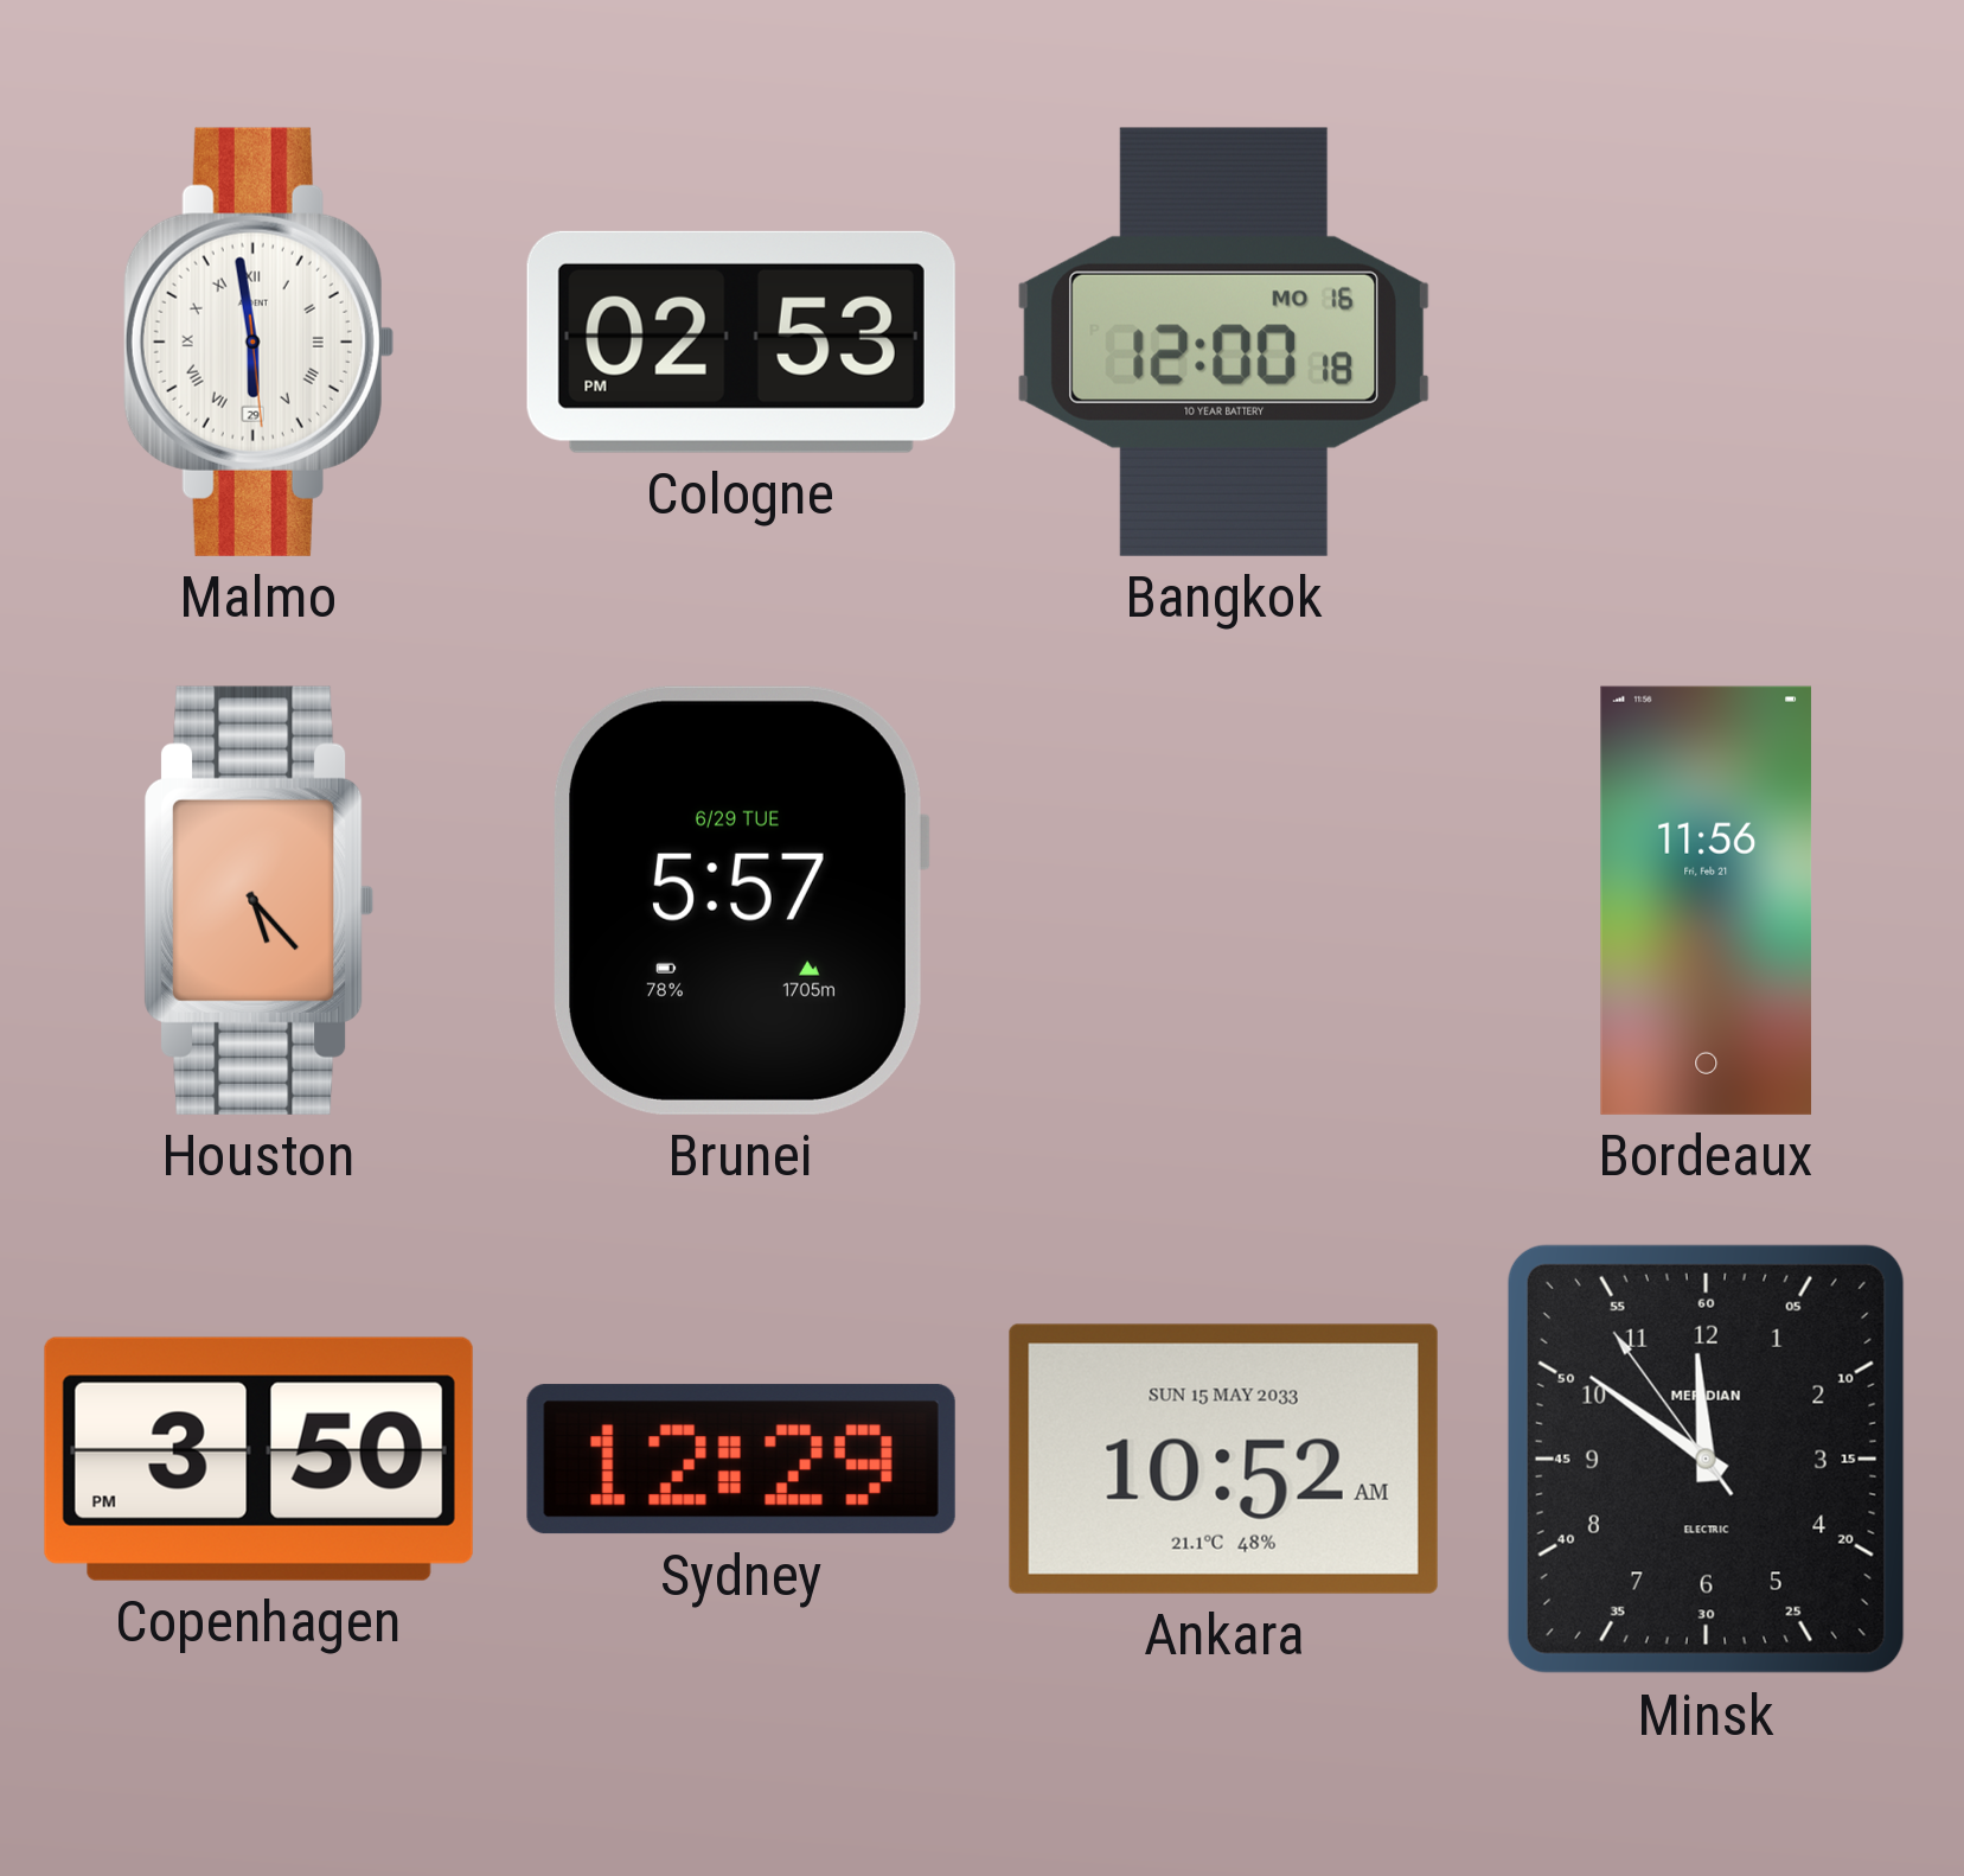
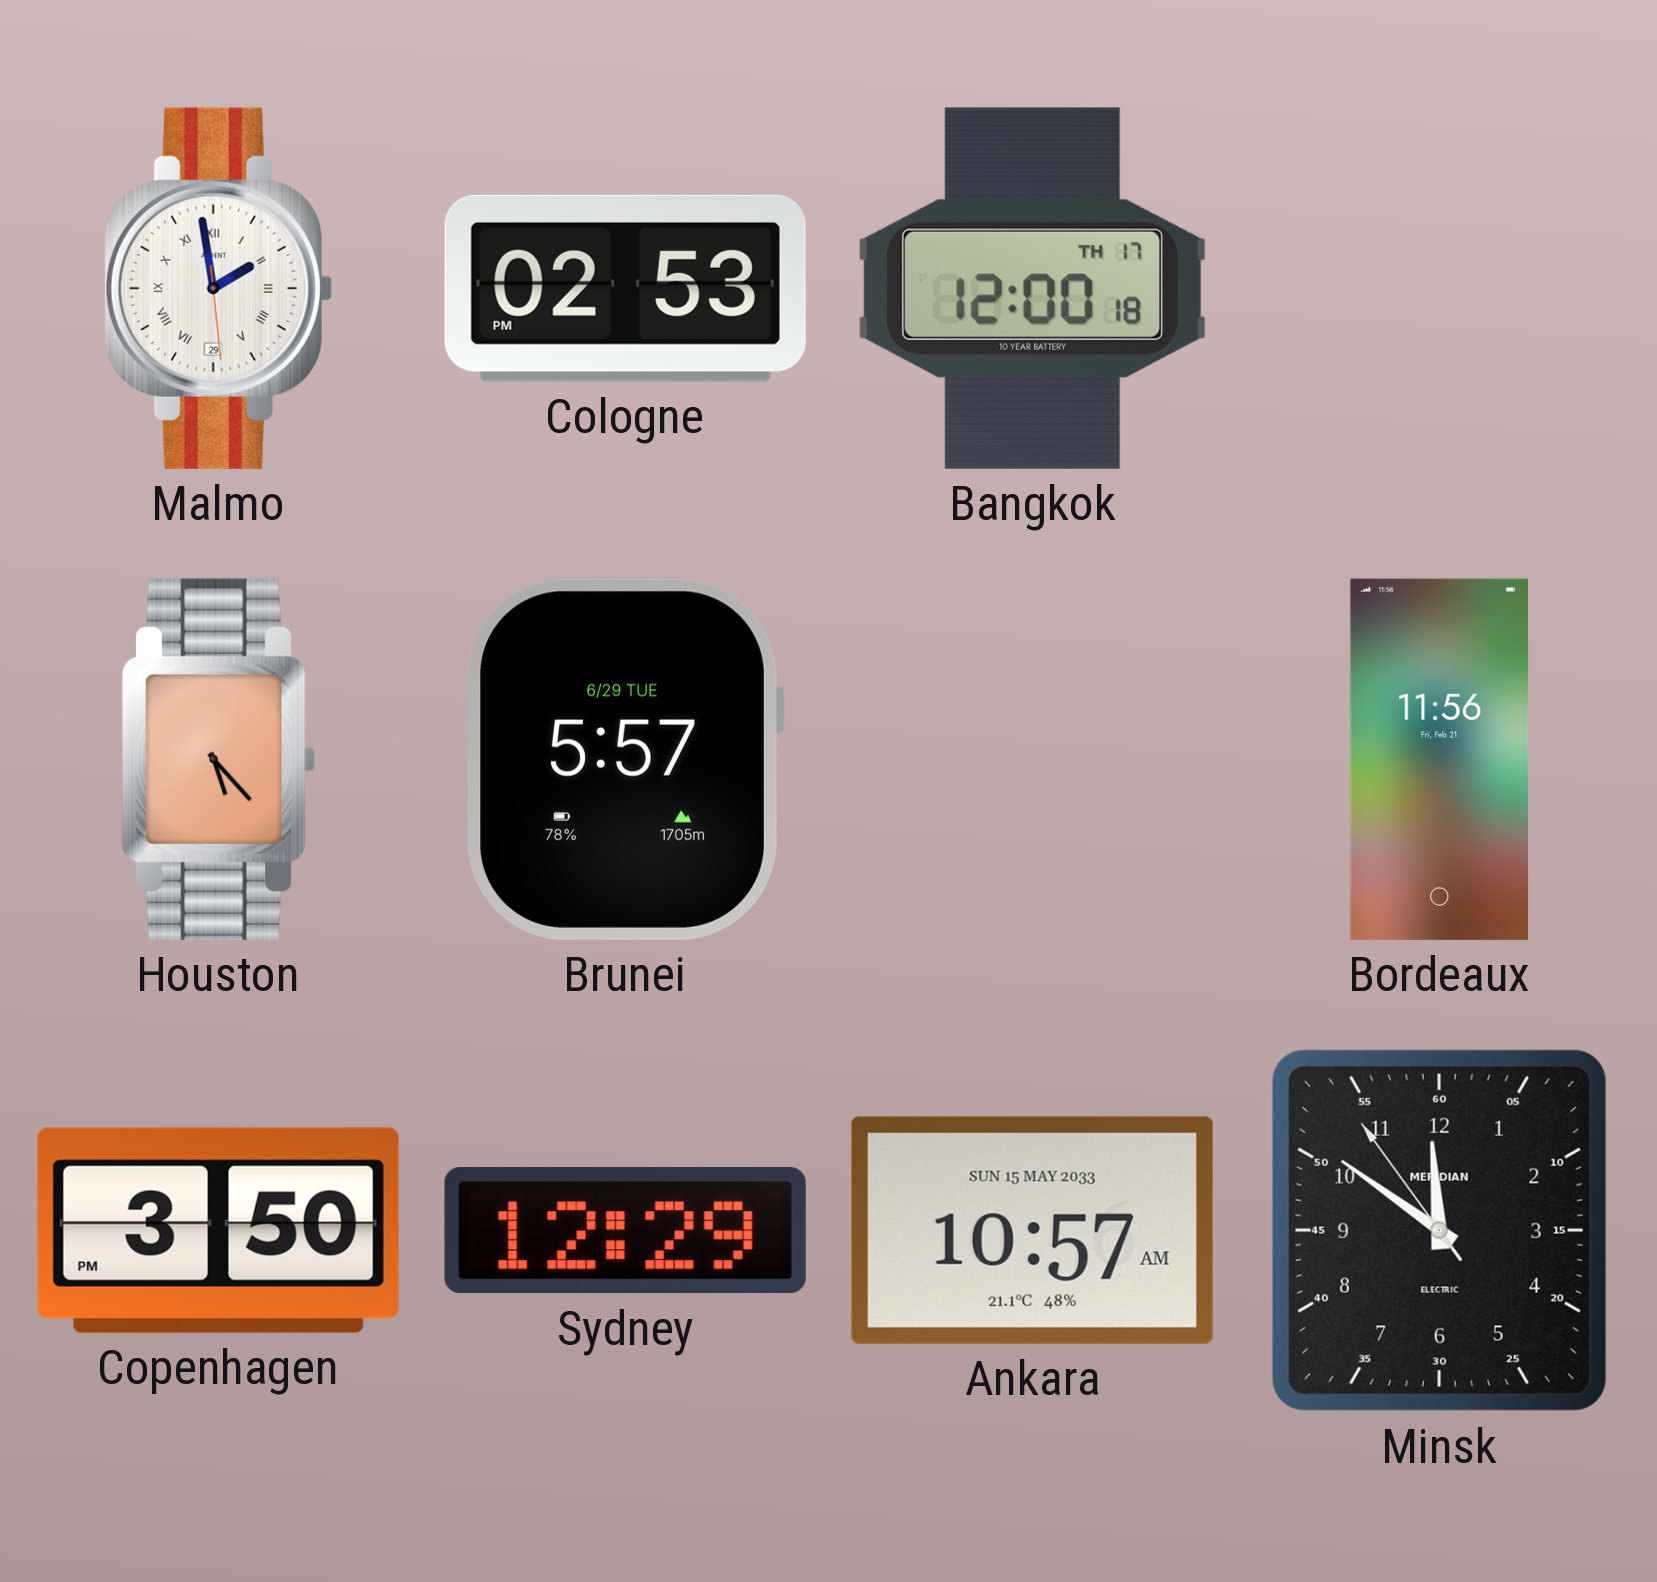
Malmo: 5:58 -> 1:58 (218, 288)
Bangkok date: MO 16 -> TH 17 (1032, 288)
Ankara: 10:52 -> 10:57 (1032, 1230)
